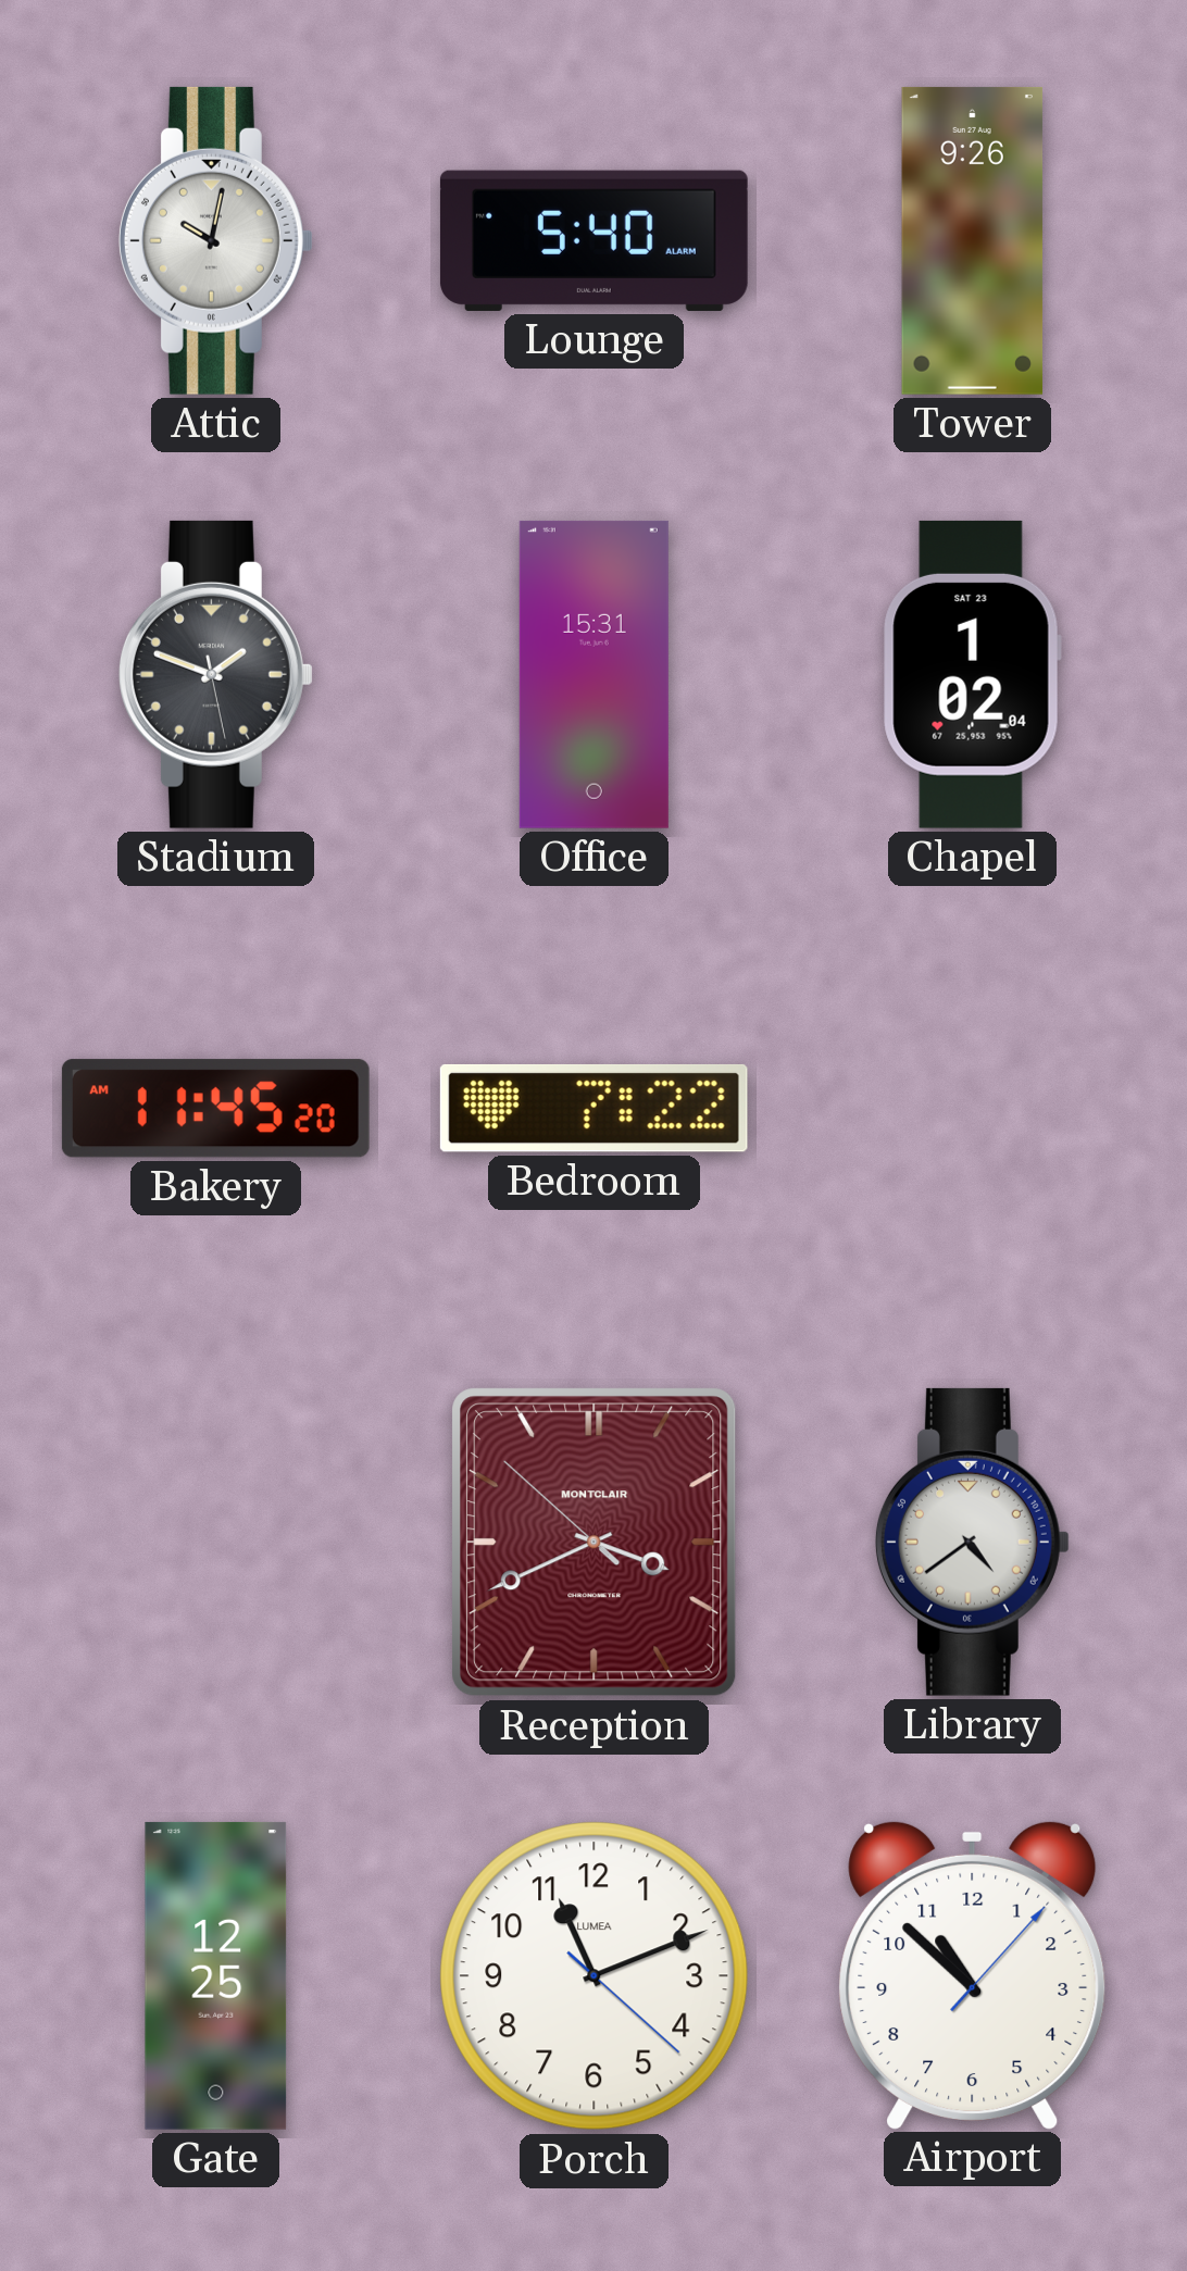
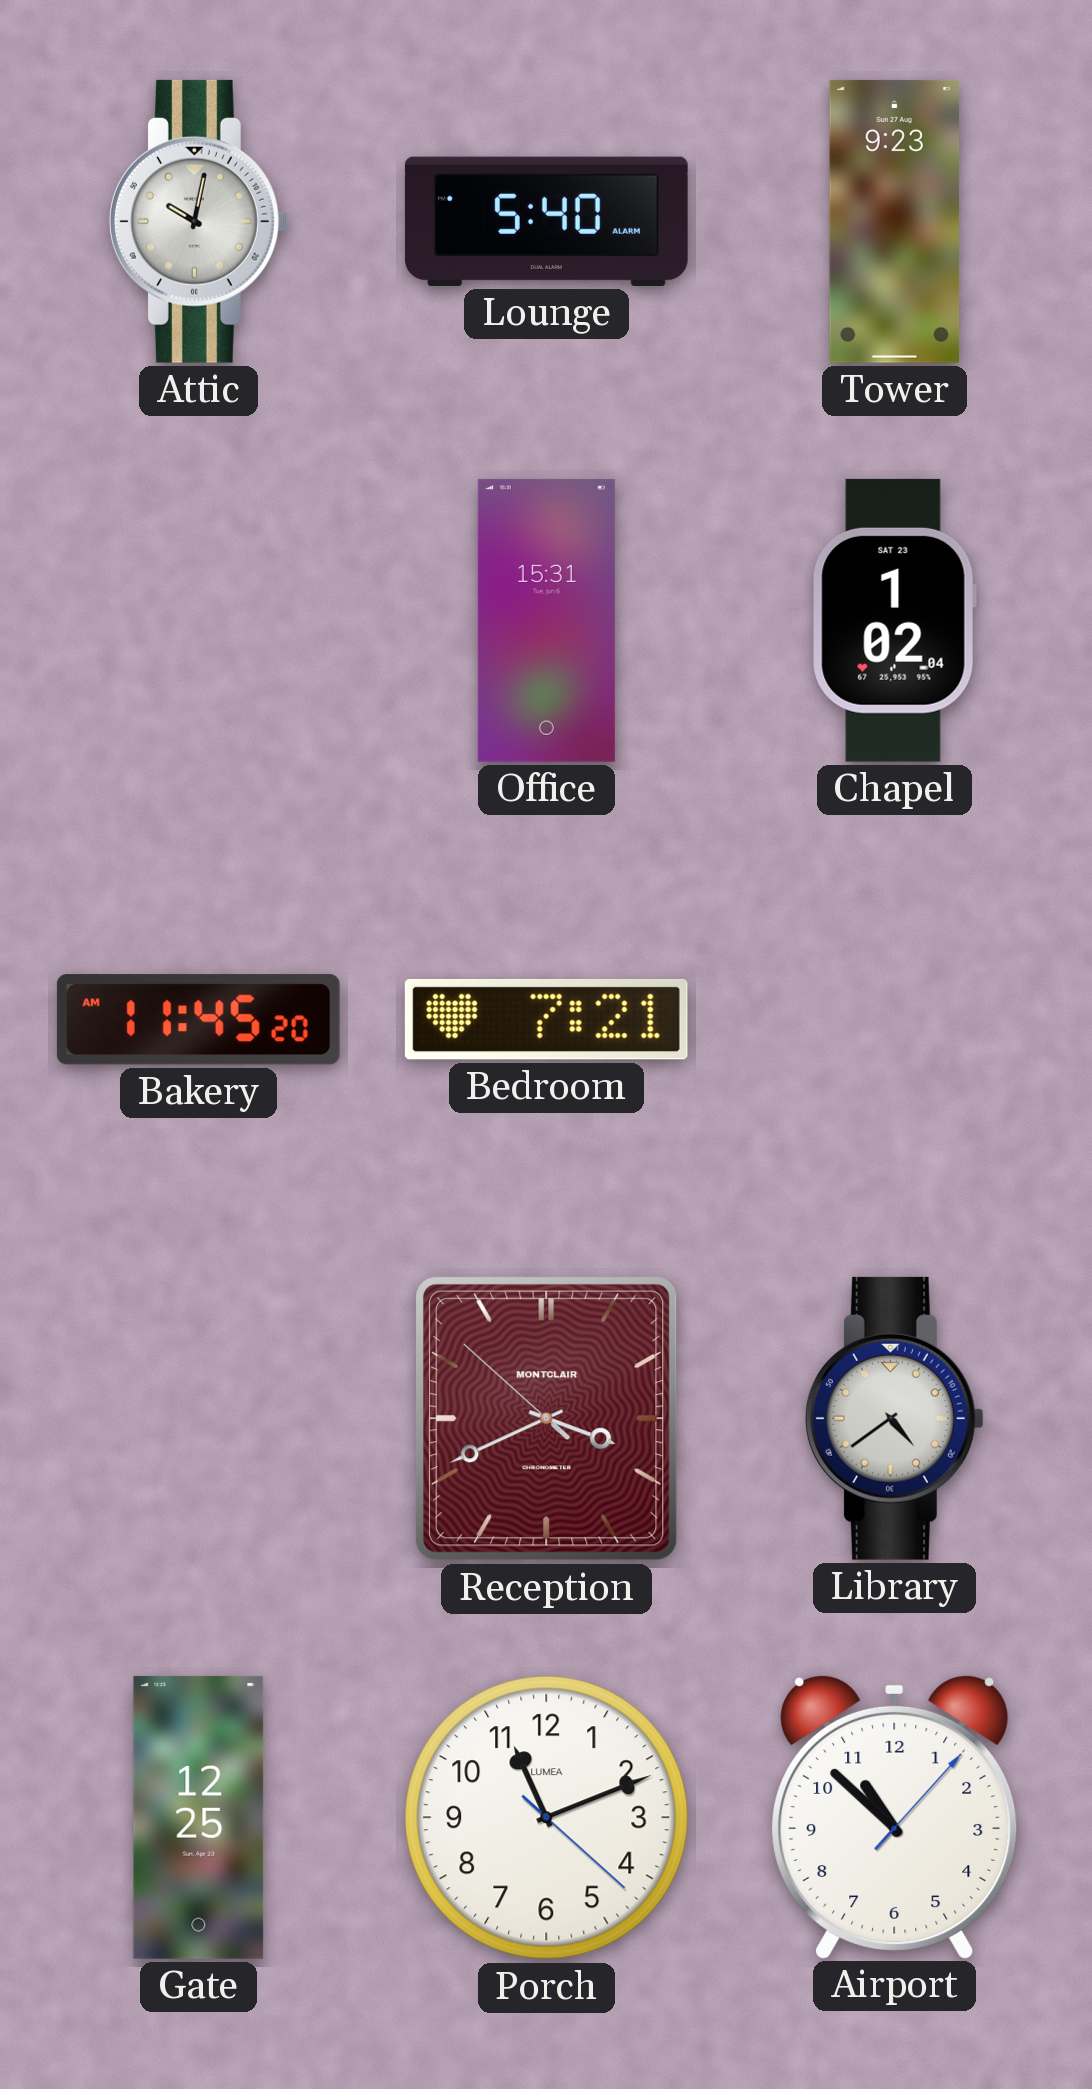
Tower: 9:26 -> 9:23 (895, 221)
Stadium: 1:48 -> none (215, 674)
Bedroom: 7:22 -> 7:21 (546, 1019)
